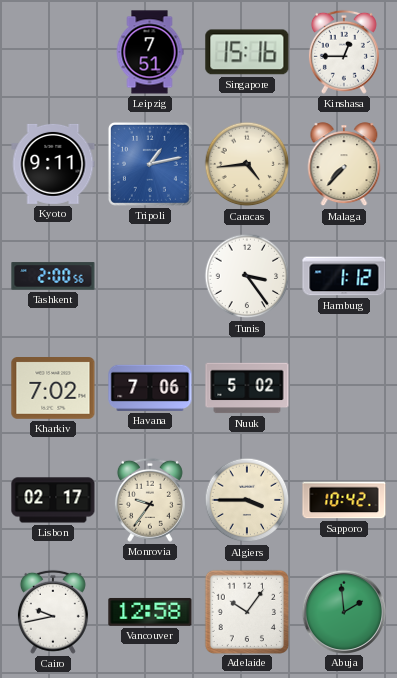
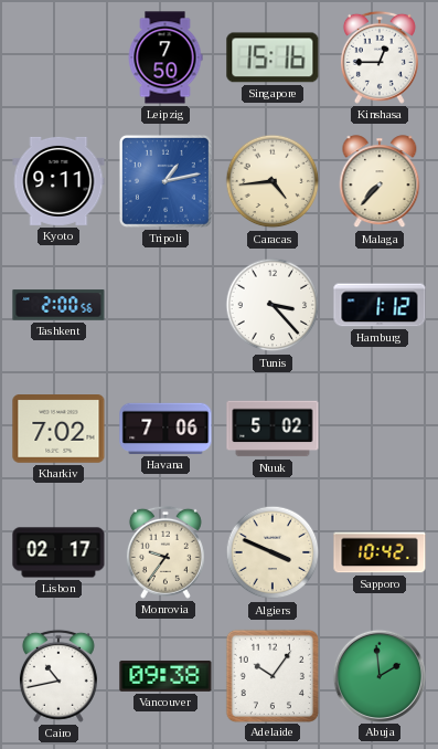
Leipzig: 7:51 -> 7:50 (165, 57)
Tunis: 3:24 -> 3:23 (273, 305)
Algiers: 3:45 -> 3:49 (273, 552)
Cairo: 9:43 -> 10:43 (58, 676)
Vancouver: 12:58 -> 09:38 (165, 676)
